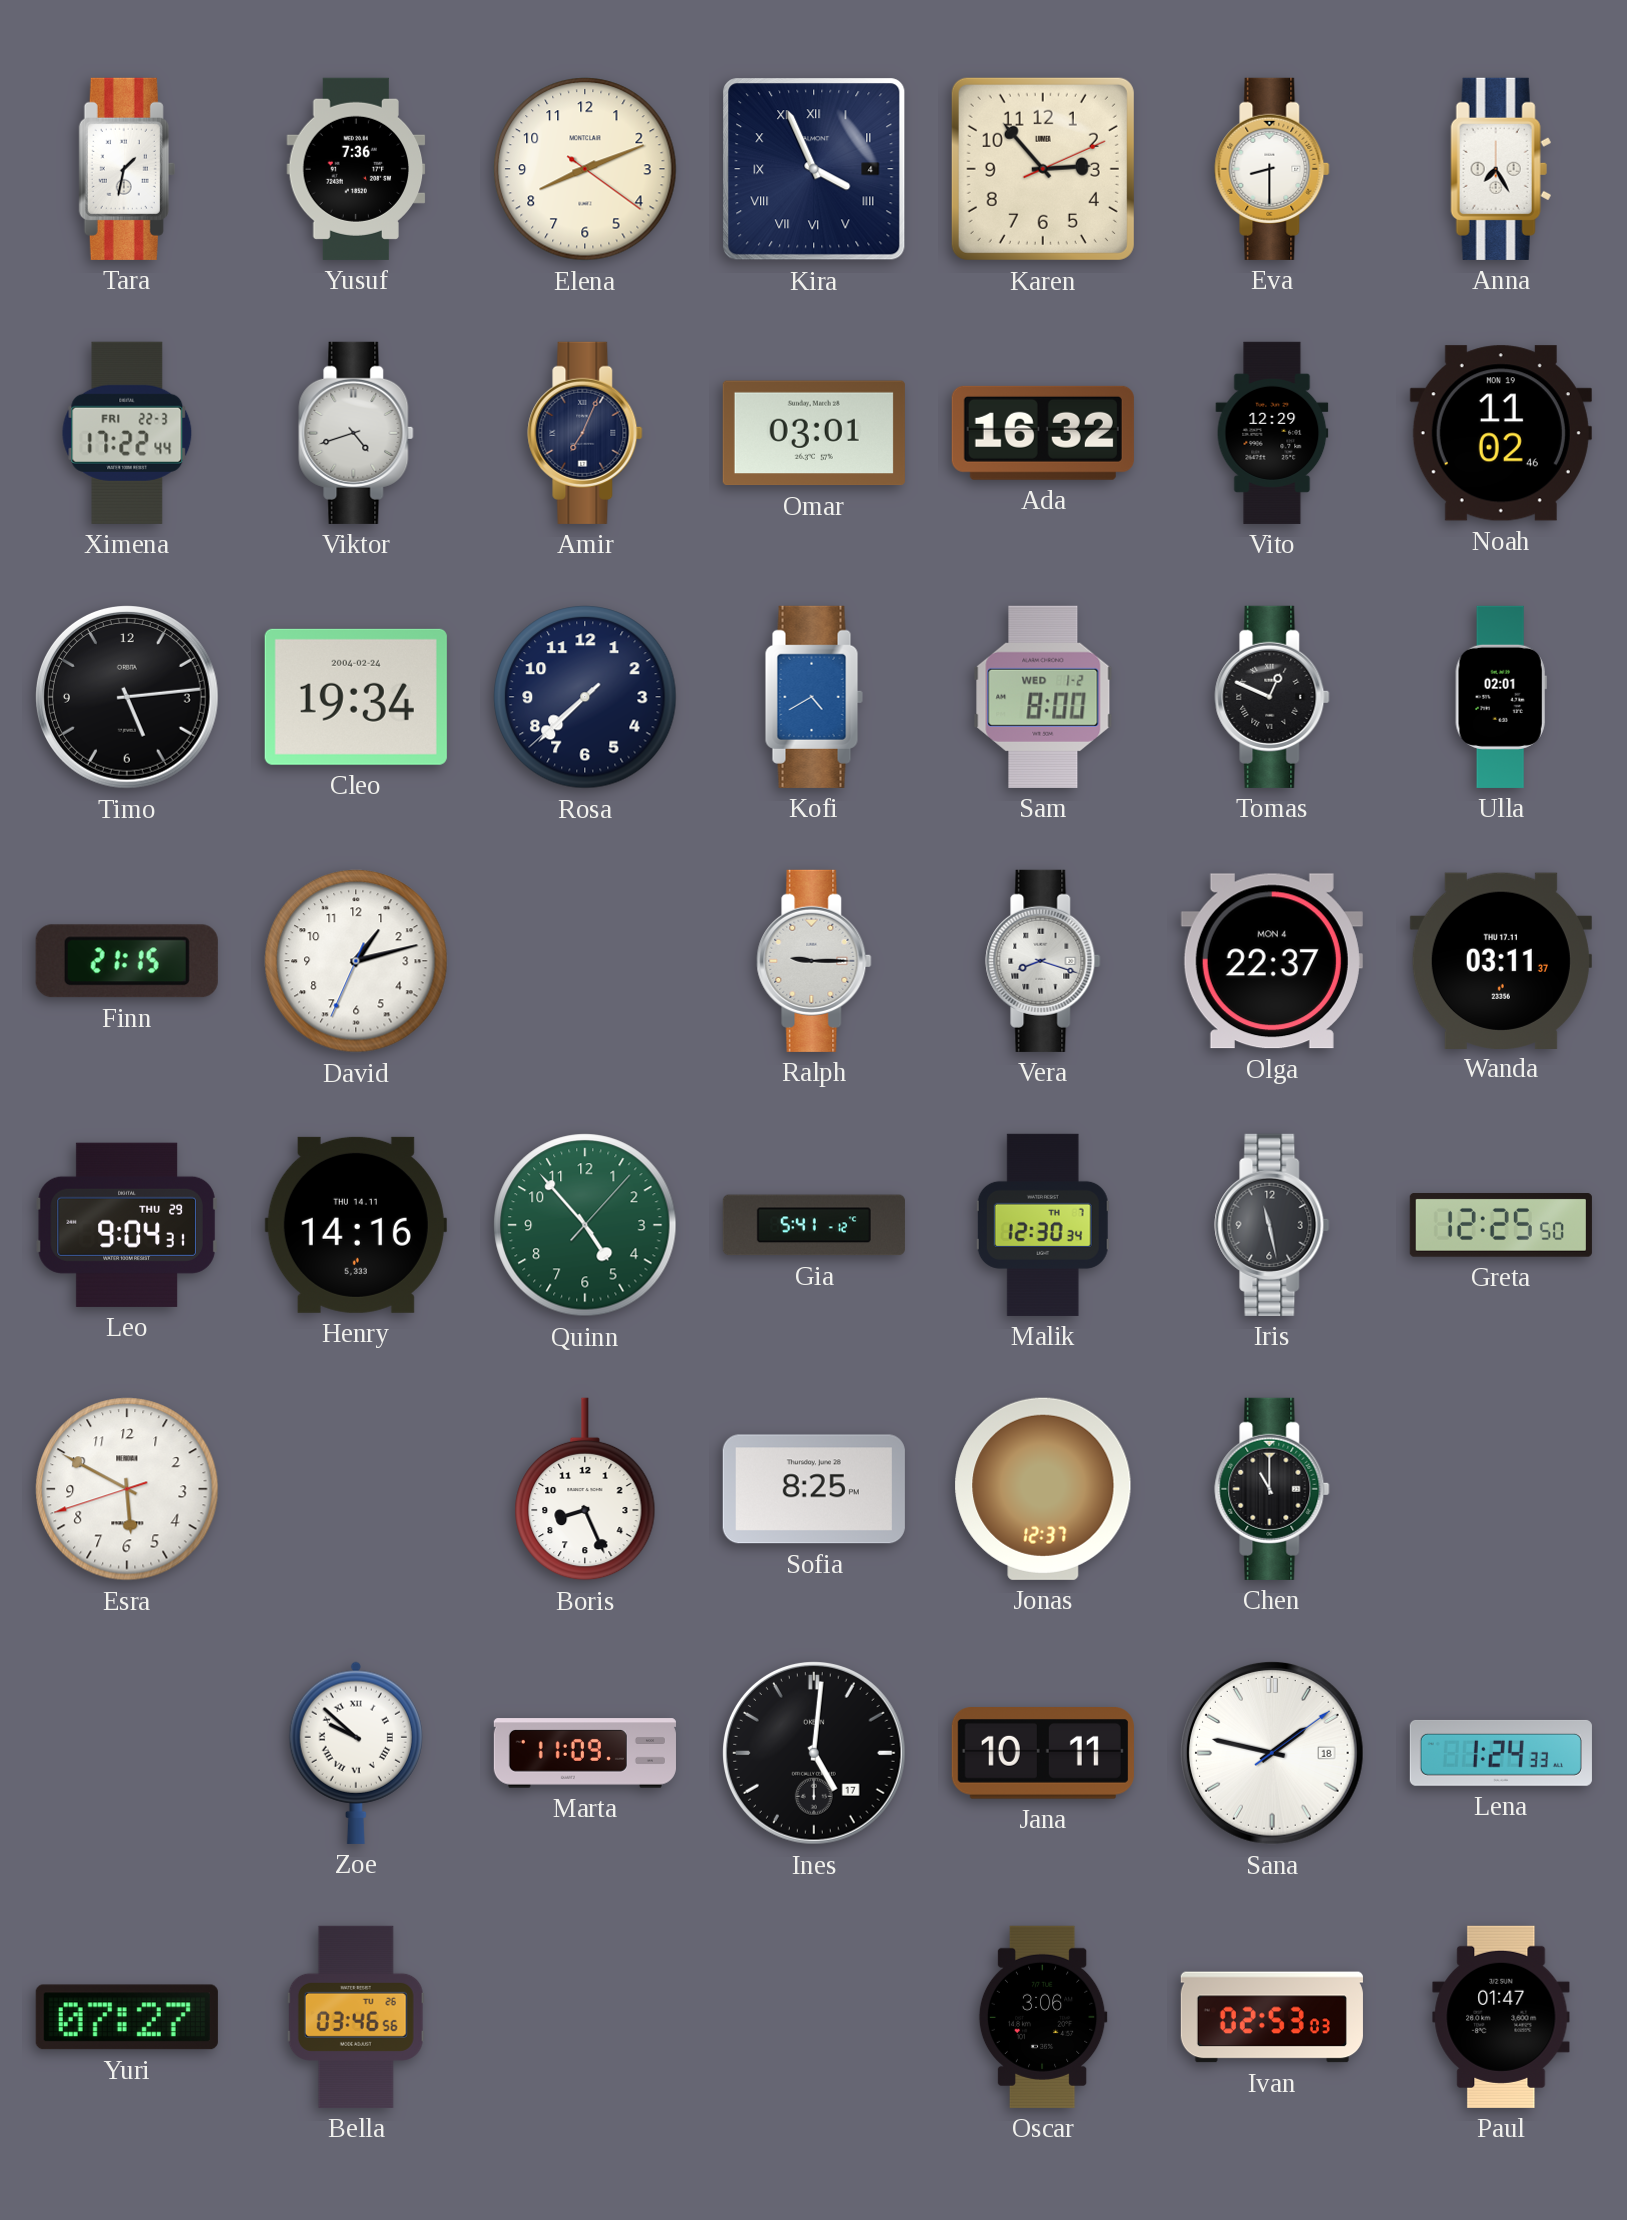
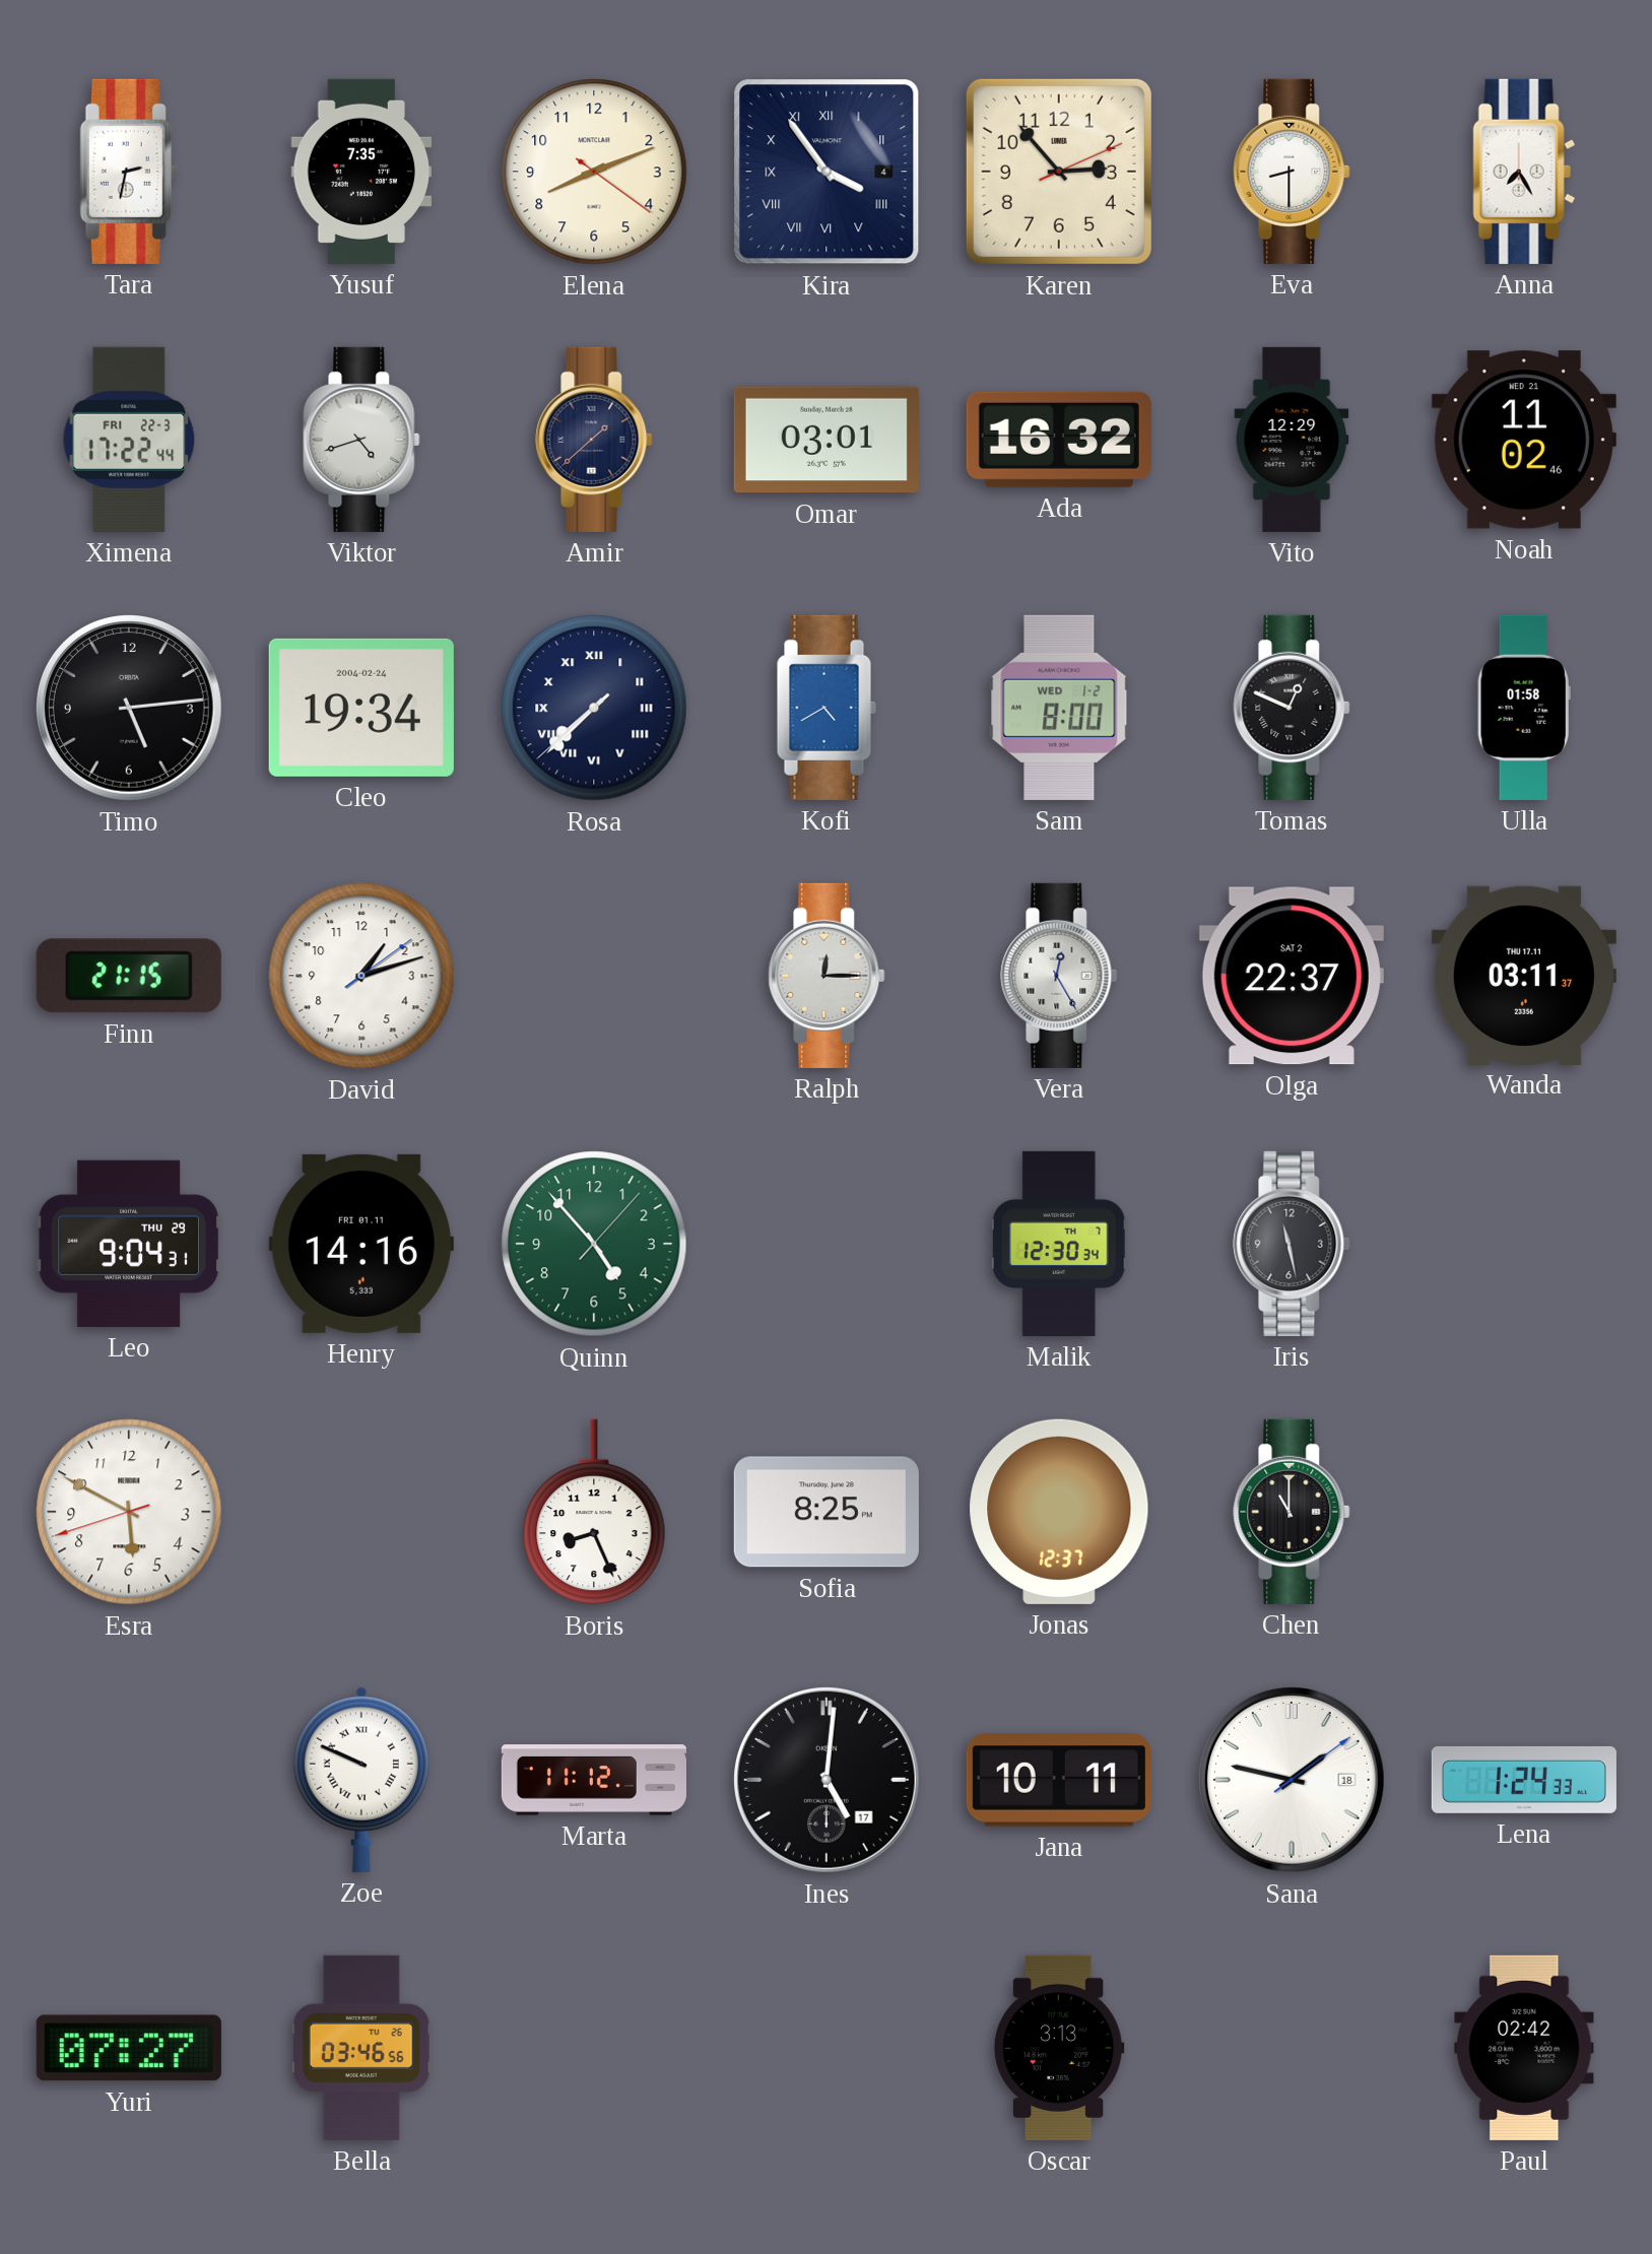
Tara: 1:32 -> 2:32 (129, 172)
Yusuf: 7:36 -> 7:35 (361, 172)
Kira: 3:56 -> 3:54 (827, 172)
Amir: 7:04 -> 1:38 (594, 440)
Noah date: MON 19 -> WED 21 (1524, 440)
Rosa numerals: Arabic -> Roman (594, 708)
Ulla: 02:01 -> 01:58 (1524, 708)
David: 1:12:34 -> 1:12:09 (361, 976)
Ralph: 9:15 -> 12:15 (827, 976)
Vera: 8:18 -> 12:25 (1059, 976)
Olga date: MON 4 -> SAT 2 (1292, 976)
Henry date: THU 14.11 -> FRI 01.11 (361, 1244)
Gia: 5:41 -> none (814, 1225)
Greta: 12:25 -> none (1501, 1226)
Zoe: 9:52 -> 9:49 (361, 1780)
Marta: 11:09 -> 11:12 (594, 1780)
Oscar: 3:06 -> 3:13 (1059, 2048)
Ivan: 02:53 -> none (1272, 2017)
Paul: 01:47 -> 02:42 (1524, 2048)
